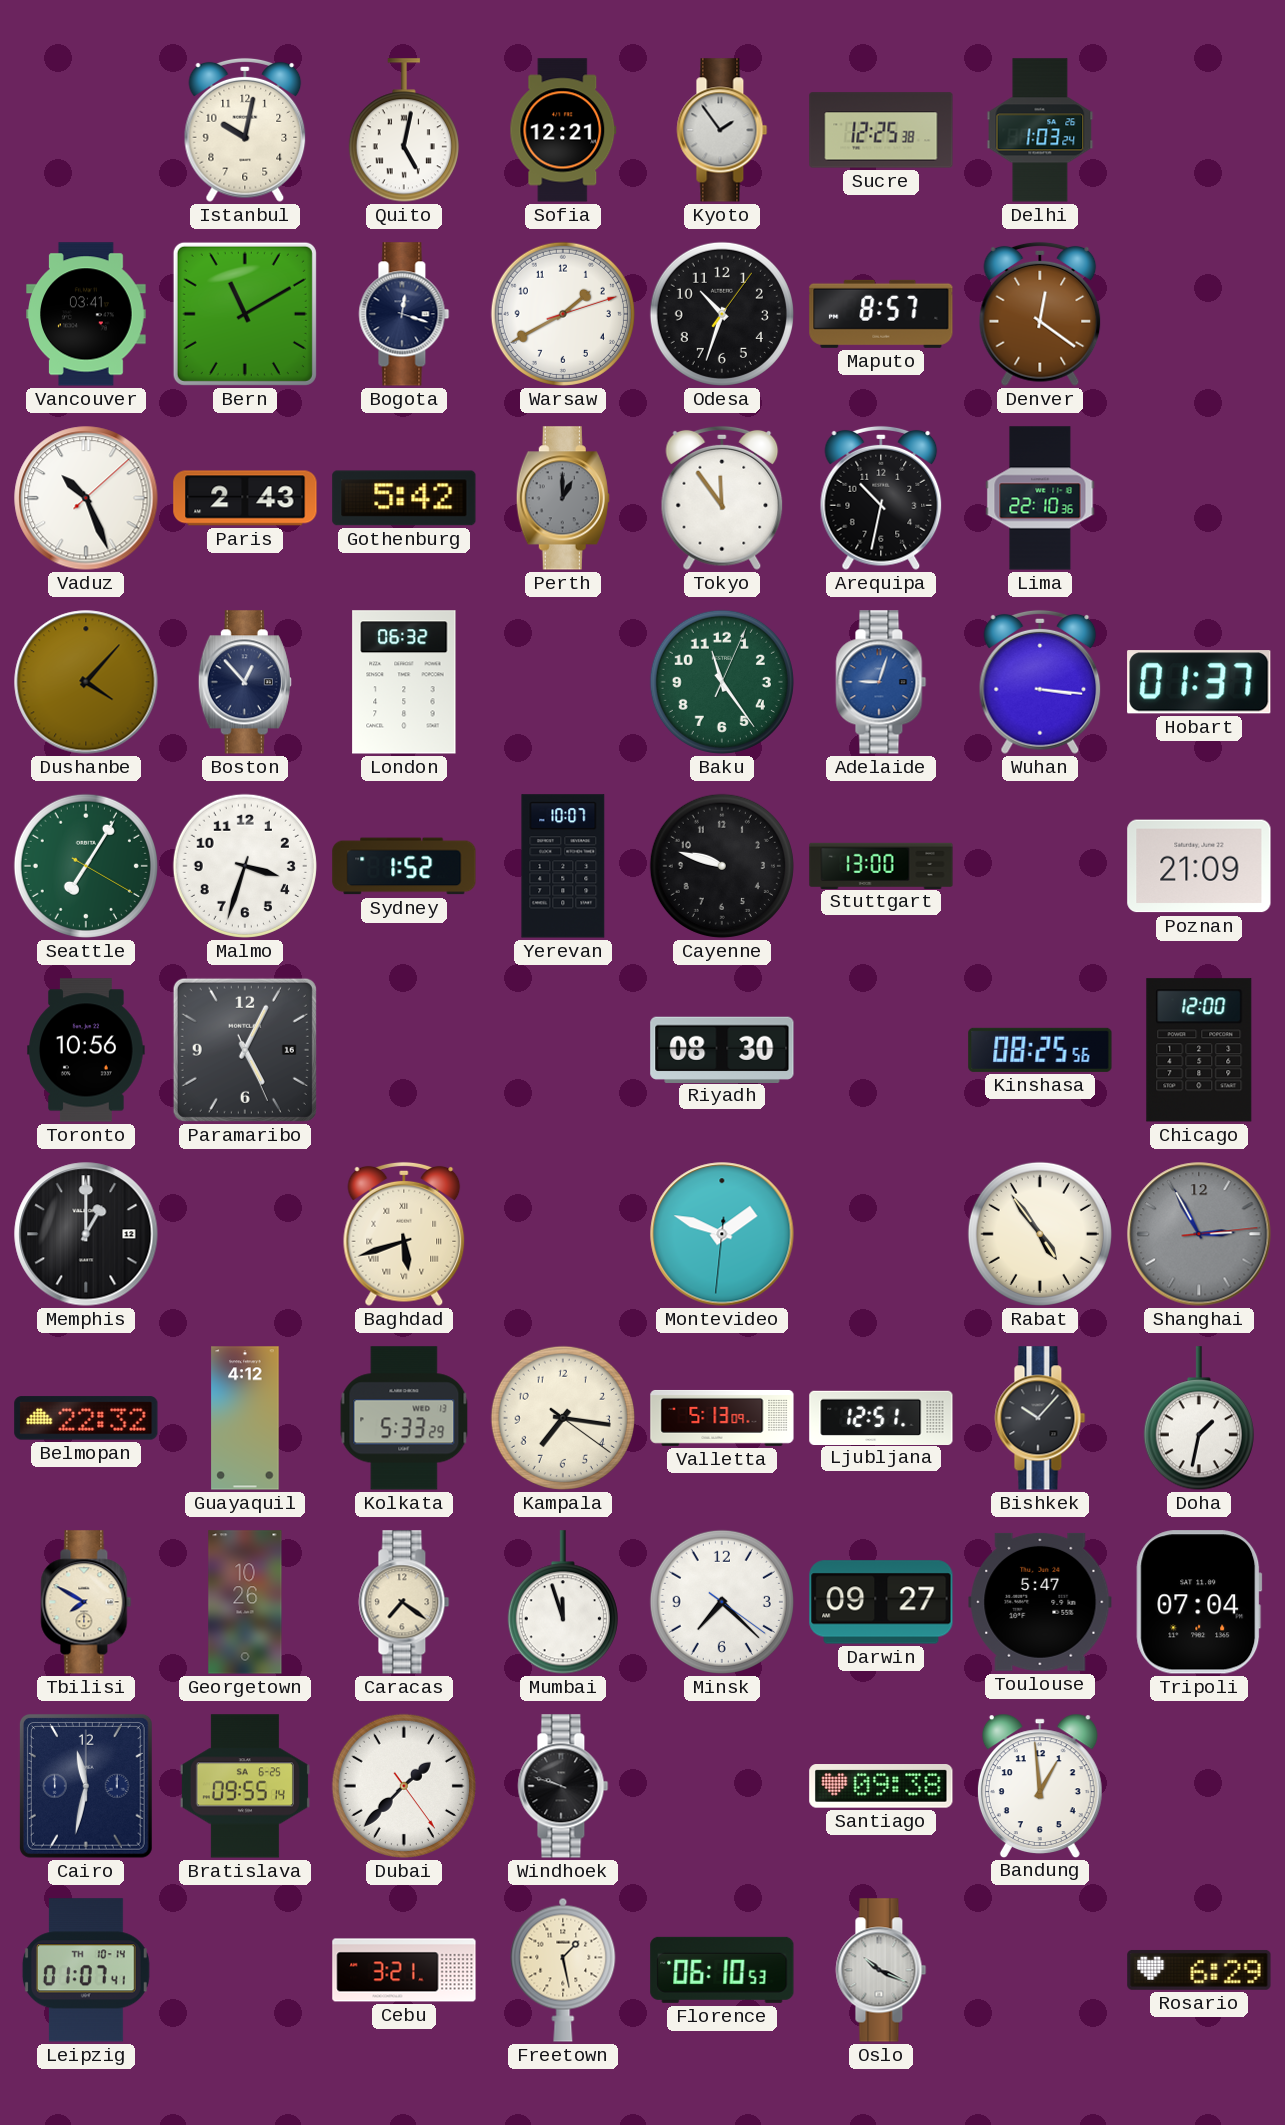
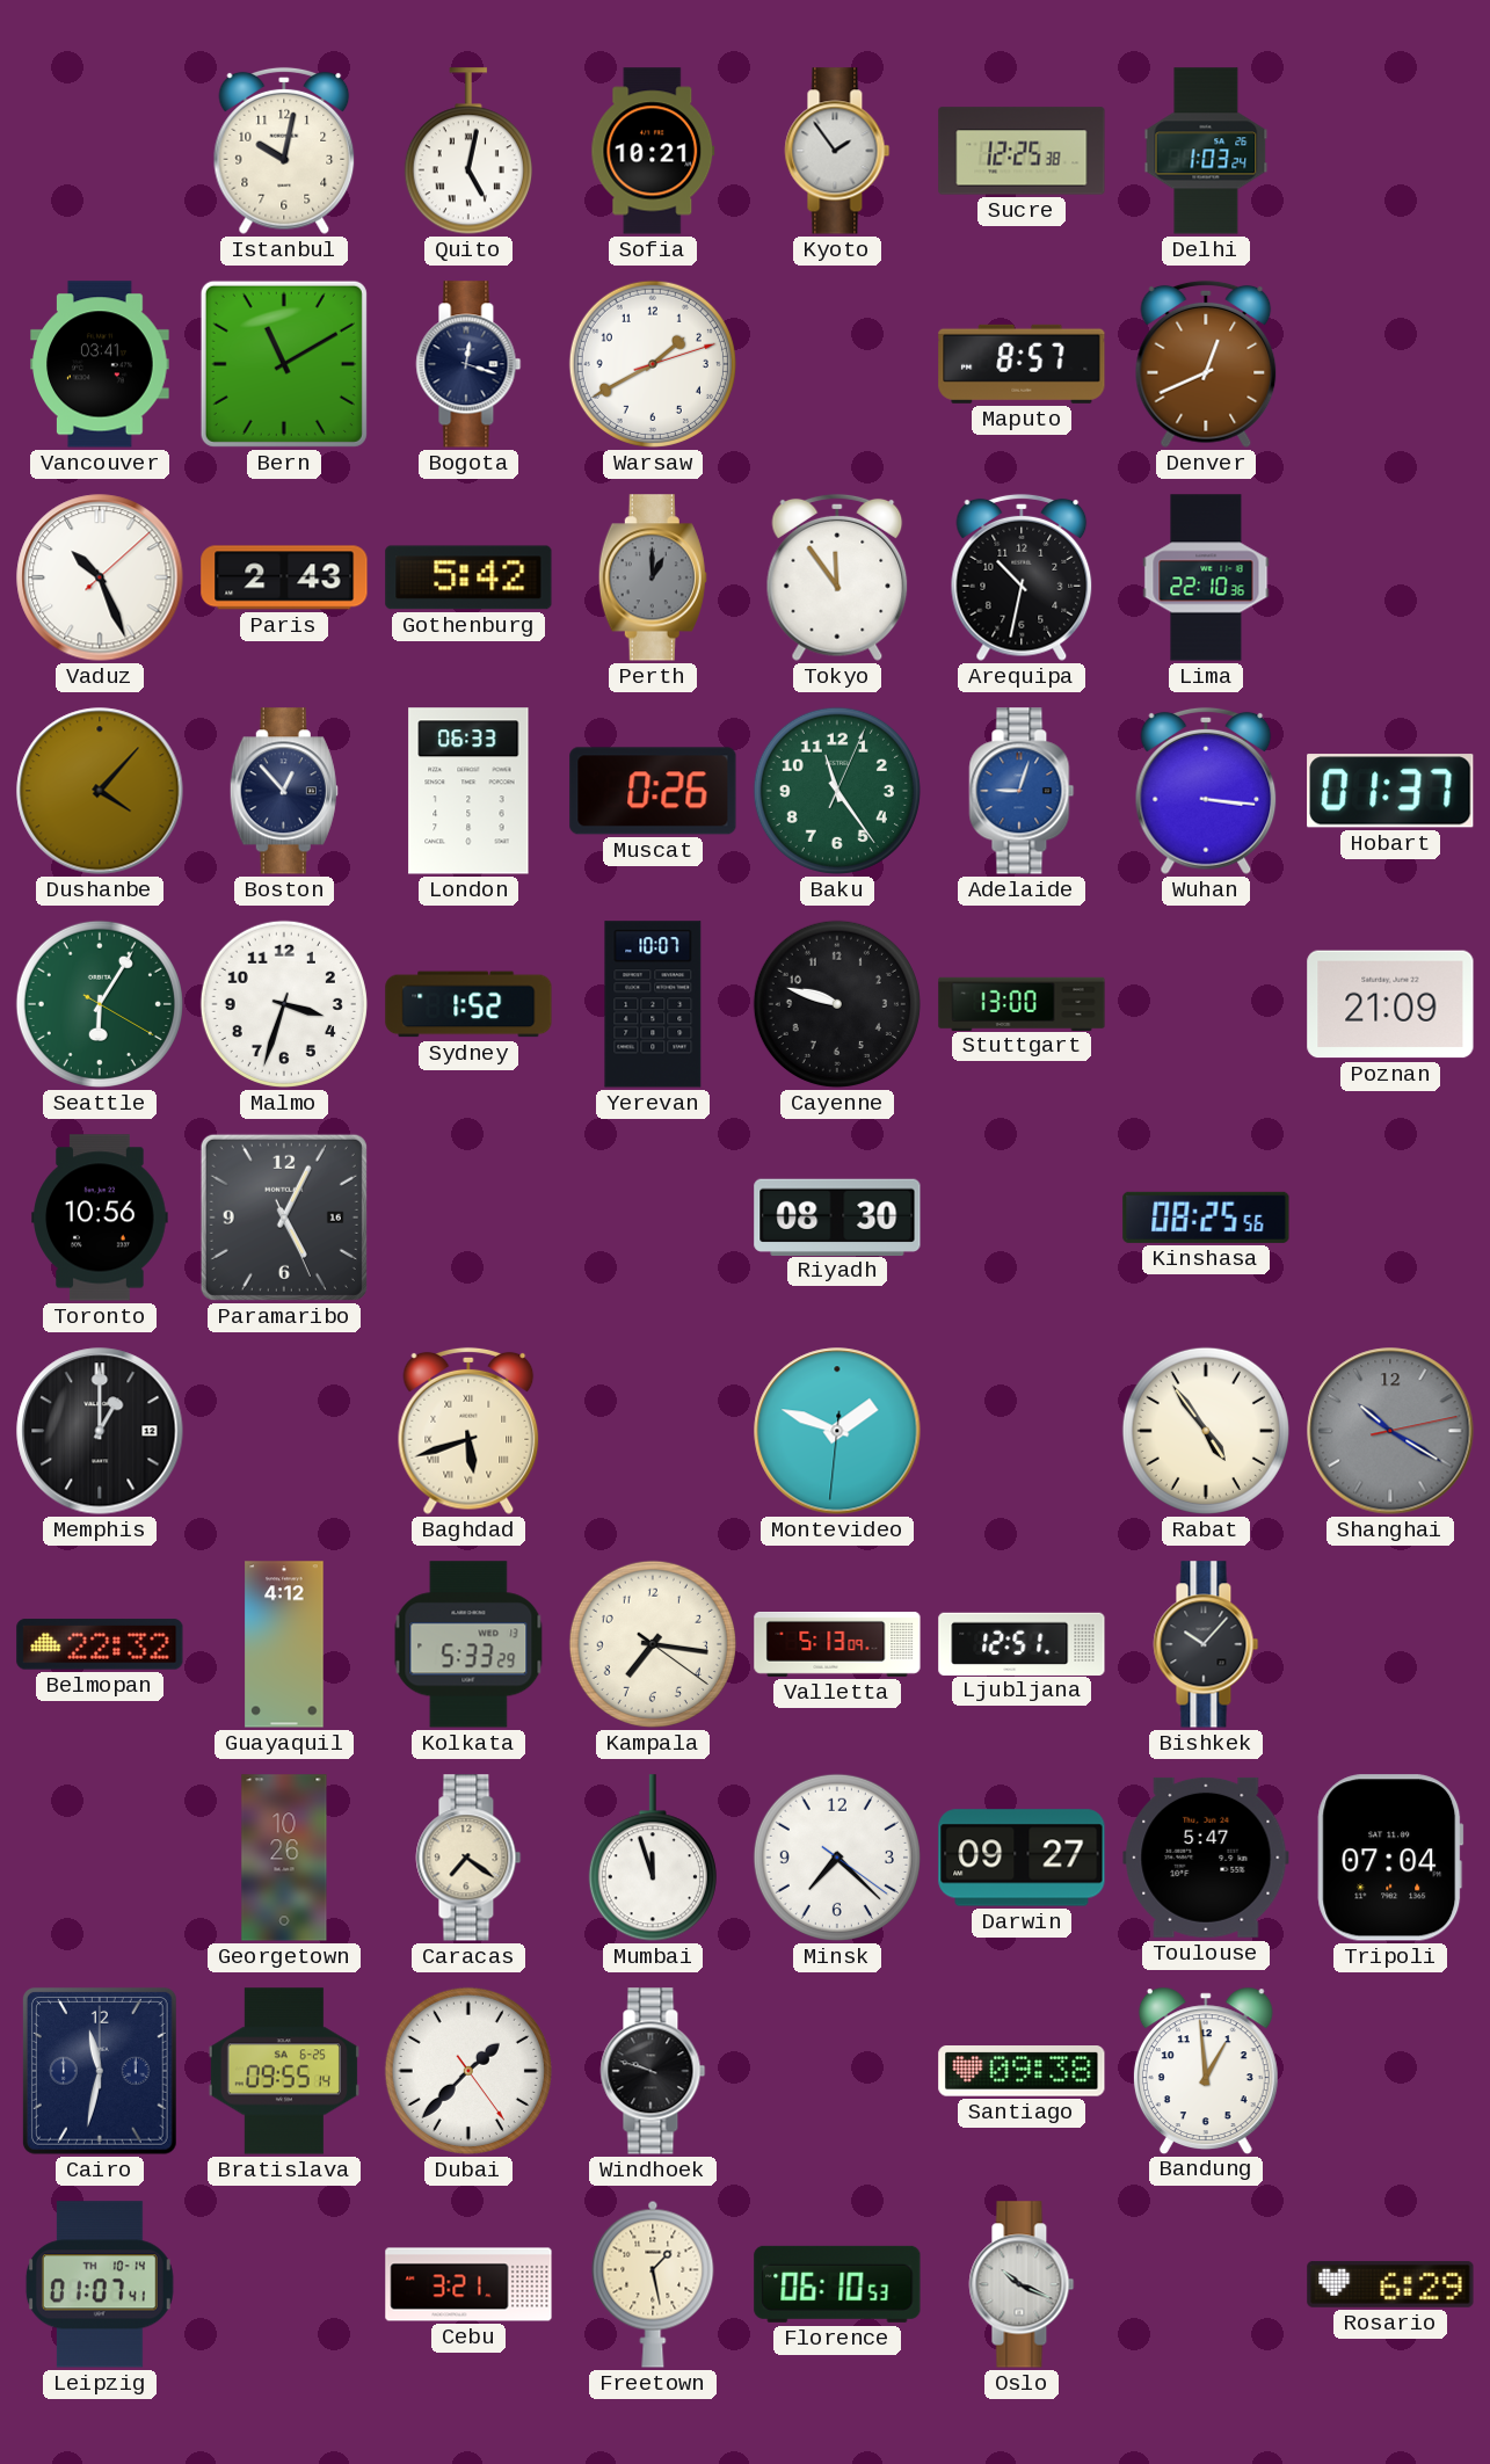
Sofia: 12:21 -> 10:21 (653, 151)
Odesa: 10:33 -> none (722, 314)
Denver: 12:21 -> 12:41 (1206, 364)
London: 06:32 -> 06:33 (468, 791)
Muscat: none -> 0:26 (653, 791)
Seattle: 7:05 -> 6:05 (100, 1004)
Chicago: 12:00 -> none (1199, 1050)
Shanghai: 2:55 -> 10:20 (1390, 1431)
Doha: 1:32 -> none (1199, 1419)
Tbilisi: 7:50 -> none (86, 1602)
